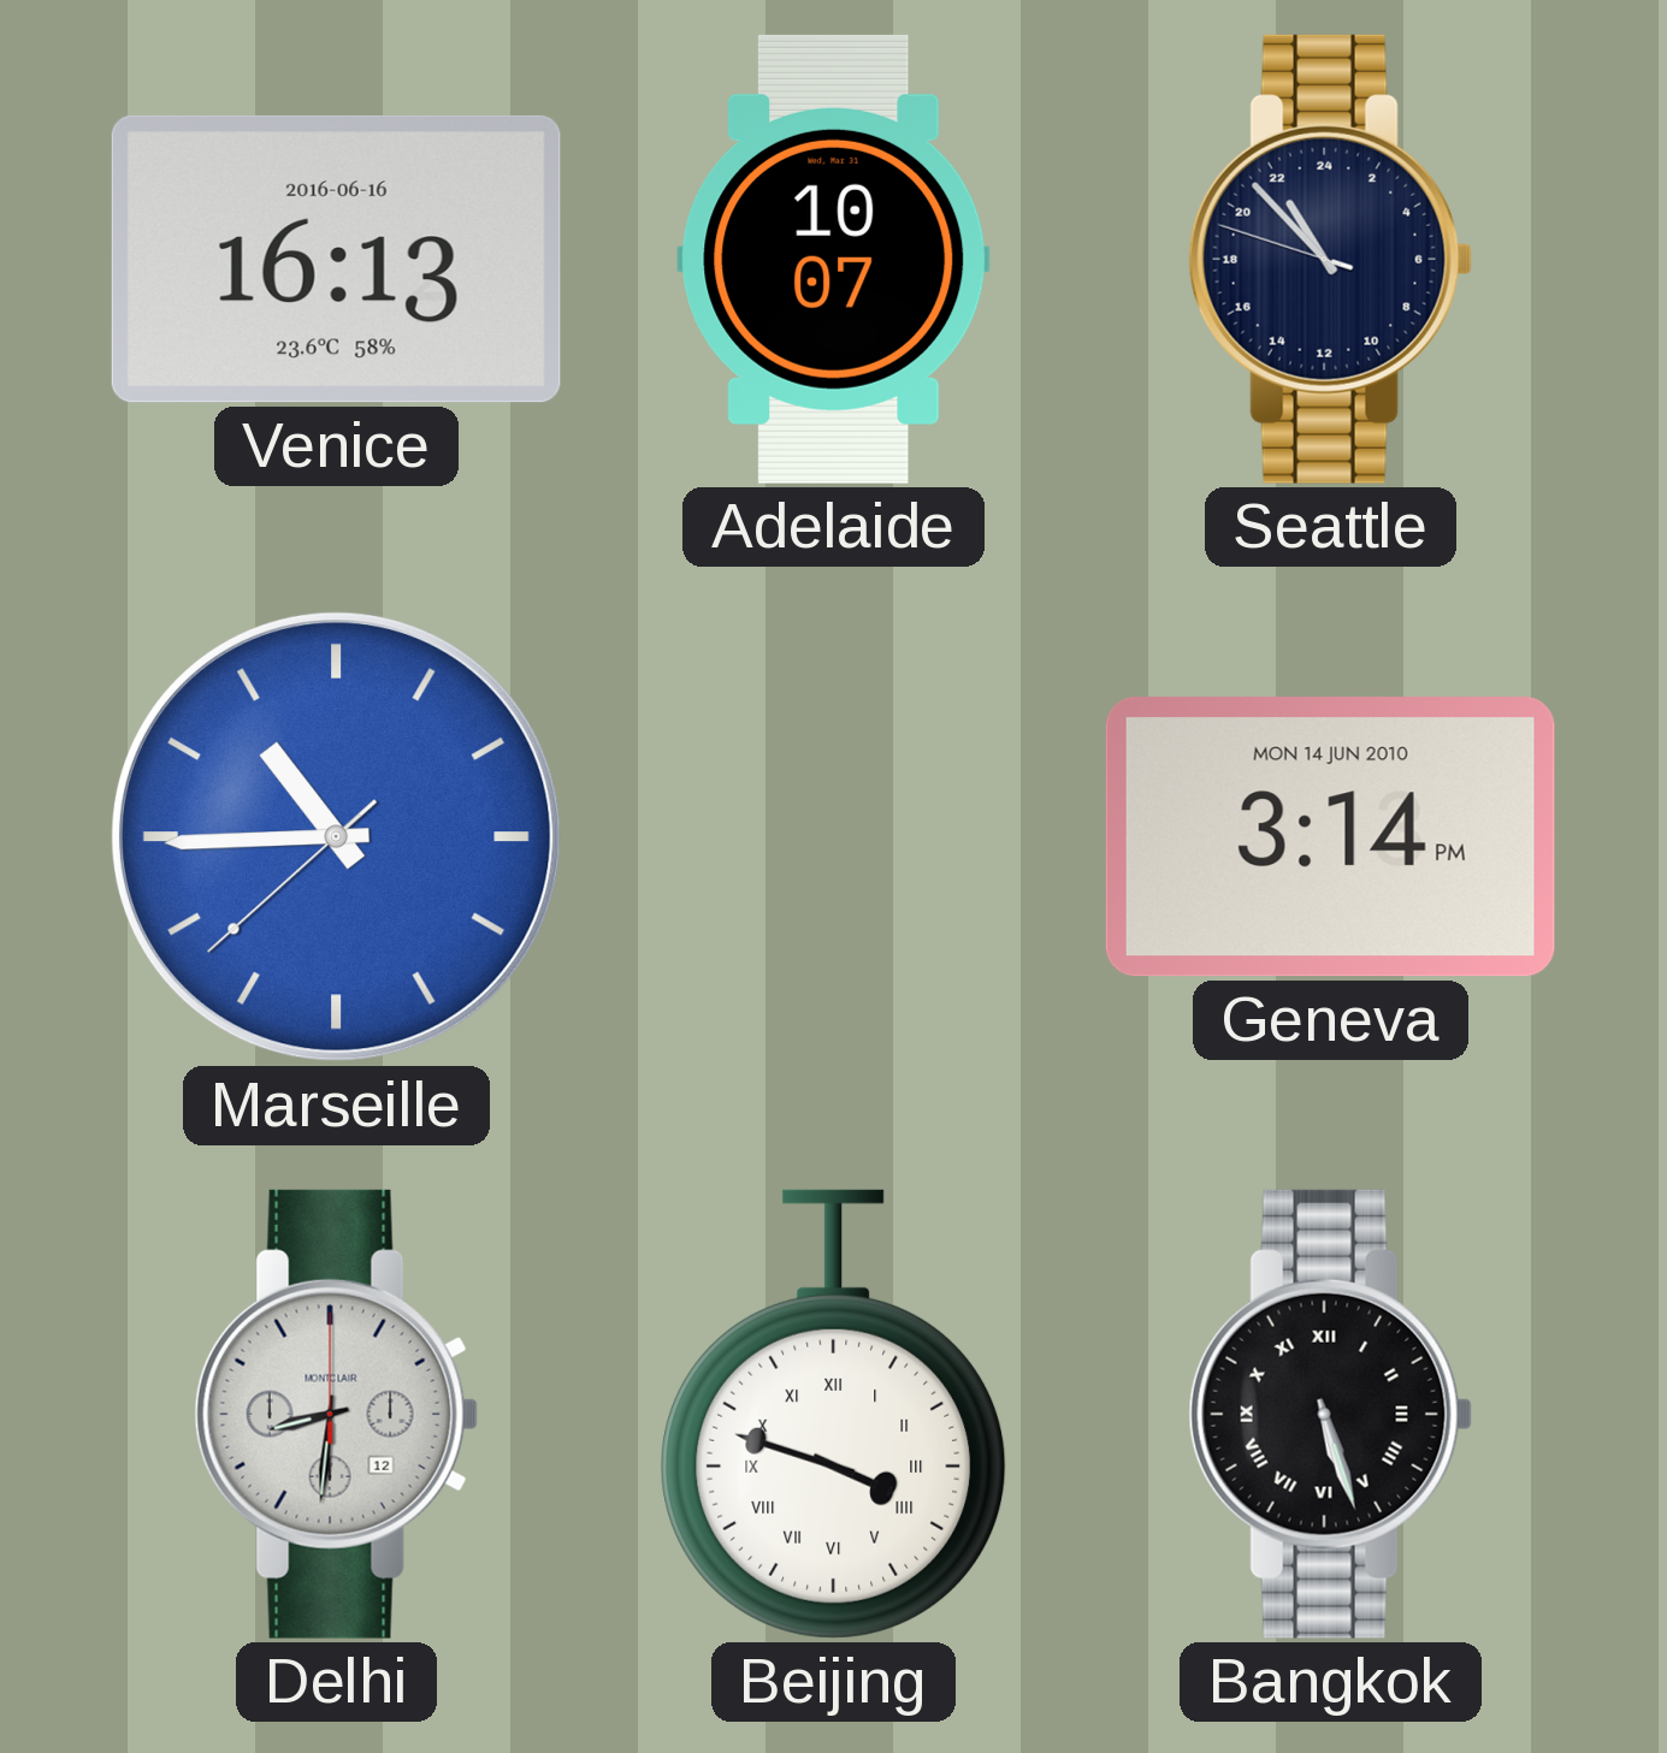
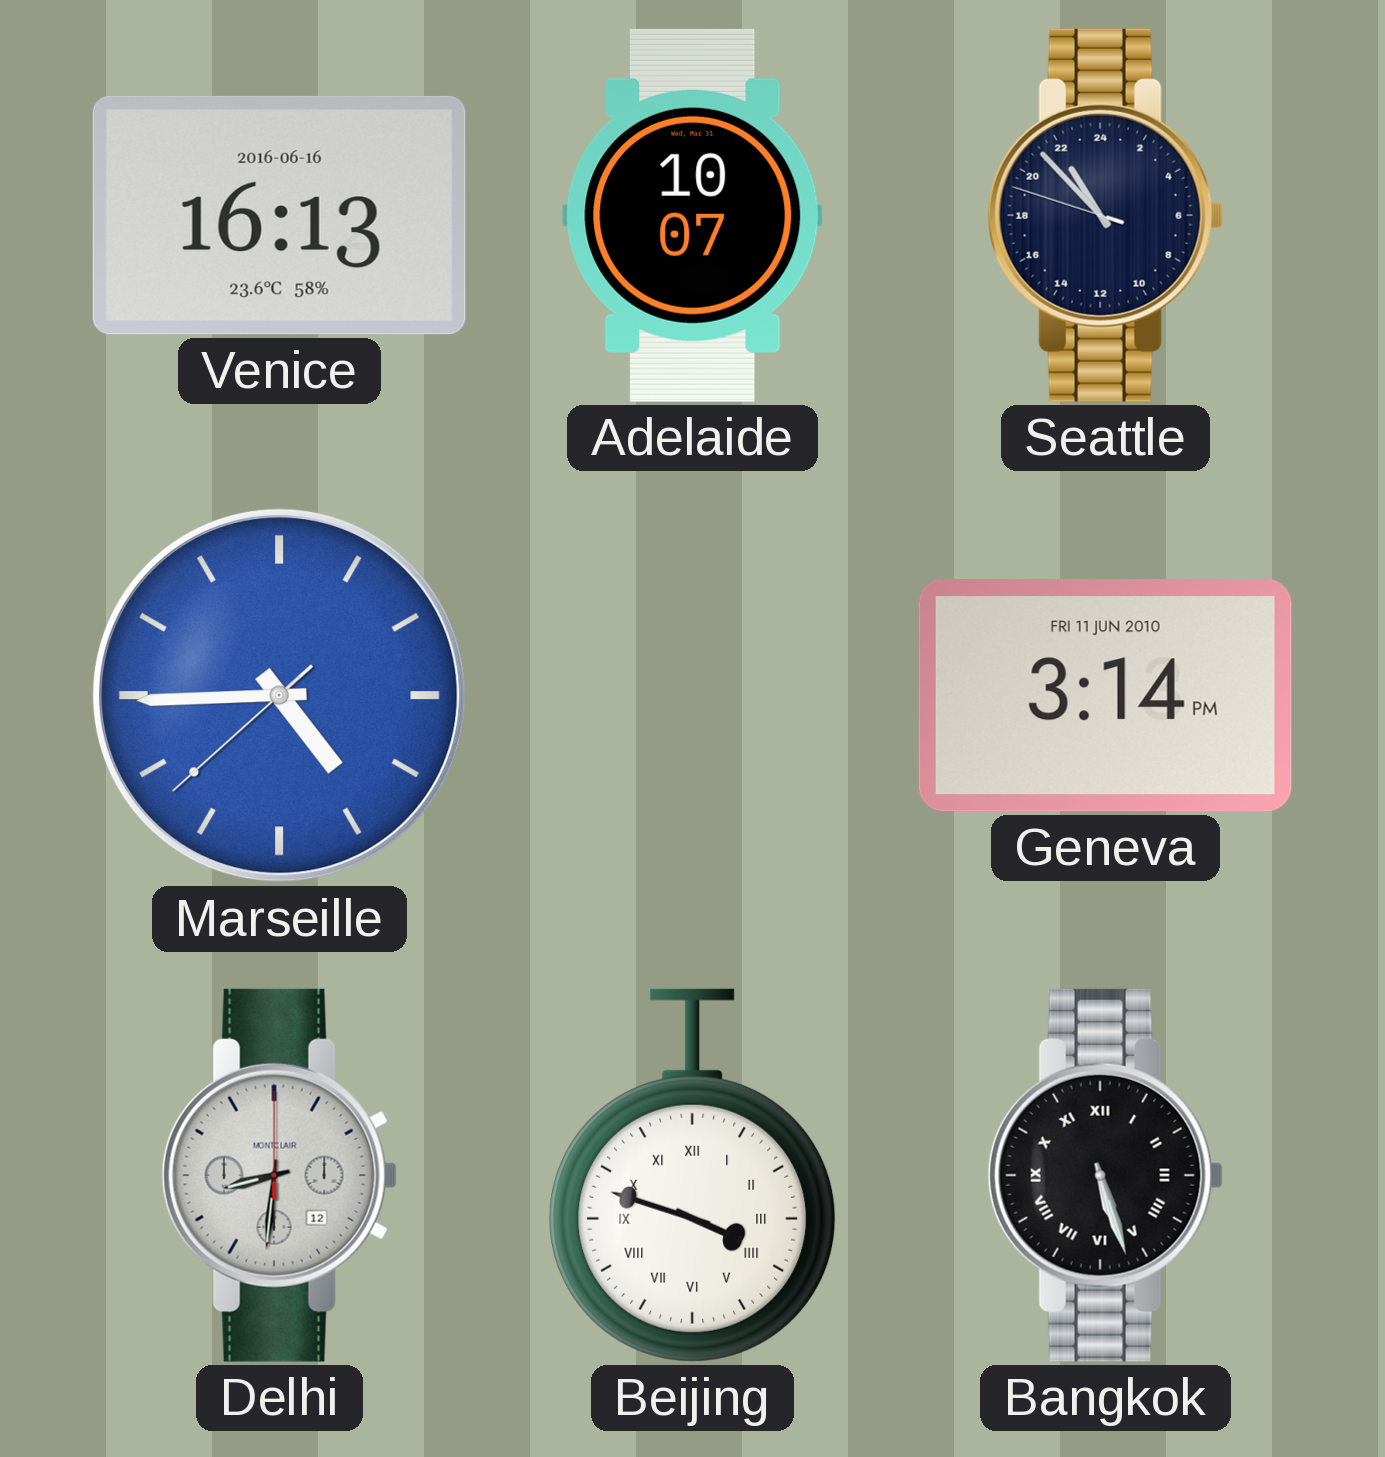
Marseille: 10:44 -> 4:44 (279, 695)
Geneva date: MON 14 JUN 2010 -> FRI 11 JUN 2010 (1105, 696)
